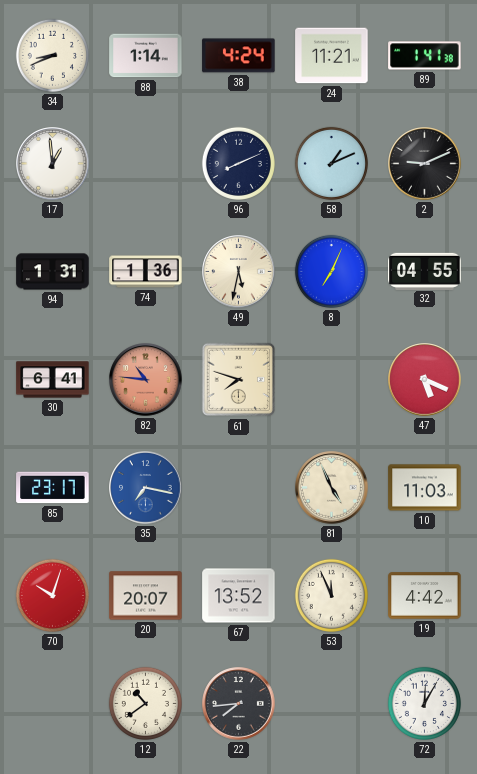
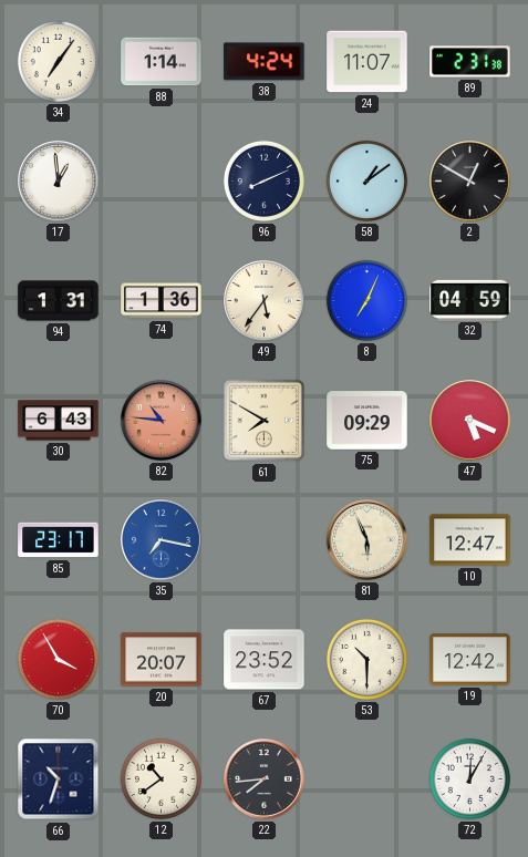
34: 8:41 -> 7:06 (58, 61)
24: 11:21 -> 11:07 (367, 62)
89: 1:41 -> 2:31 (470, 62)
58: 1:11 -> 1:09 (366, 180)
2: 9:11 -> 12:50 (470, 182)
49: 5:32 -> 5:36 (265, 301)
32: 04:55 -> 04:59 (470, 300)
30: 6:41 -> 6:43 (59, 421)
61: 7:48 -> 7:50 (265, 421)
75: none -> 09:29 (367, 421)
81: 4:56 -> 5:56 (367, 540)
10: 11:03 -> 12:47 (470, 540)
70: 10:03 -> 3:55 (58, 659)
67: 13:52 -> 23:52 (265, 660)
53: 11:56 -> 10:30 (366, 659)
19: 4:42 -> 12:42 (470, 660)
66: none -> 10:33 (59, 779)
